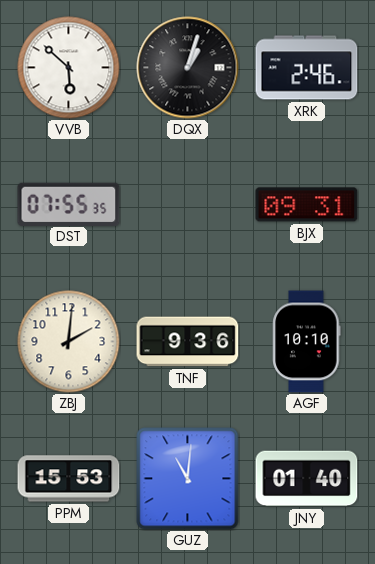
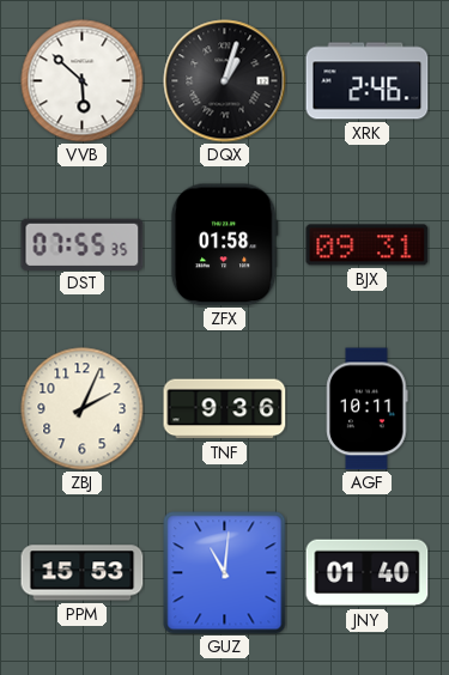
ZFX: none -> 01:58 (224, 245)
ZBJ: 2:01 -> 2:04 (83, 409)
AGF: 10:10 -> 10:11 (368, 409)
